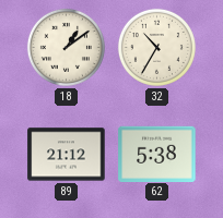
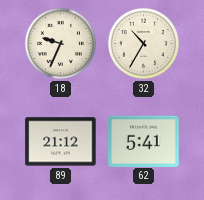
18: 1:09 -> 9:34 (60, 43)
62: 5:38 -> 5:41 (144, 141)
